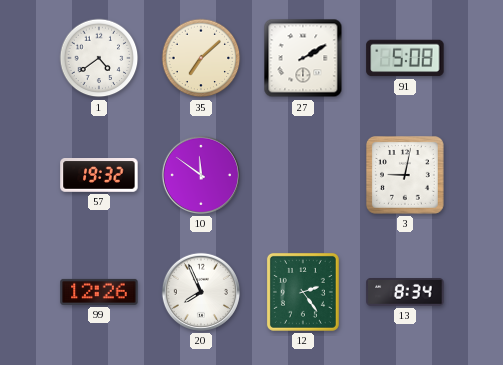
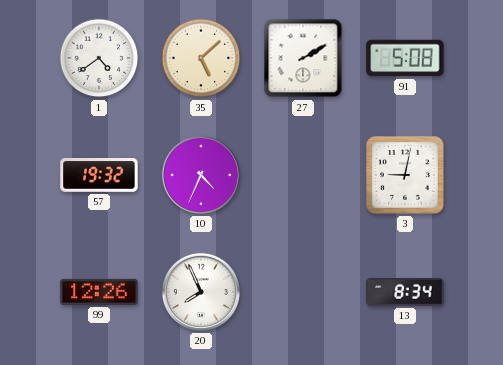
35: 7:08 -> 5:08 (201, 58)
10: 11:51 -> 4:34 (201, 175)
12: 2:24 -> none (303, 292)
